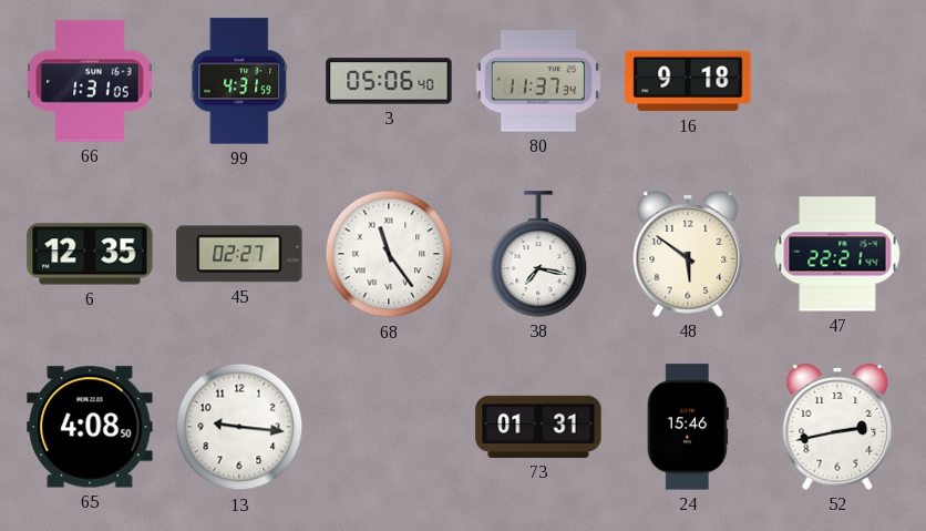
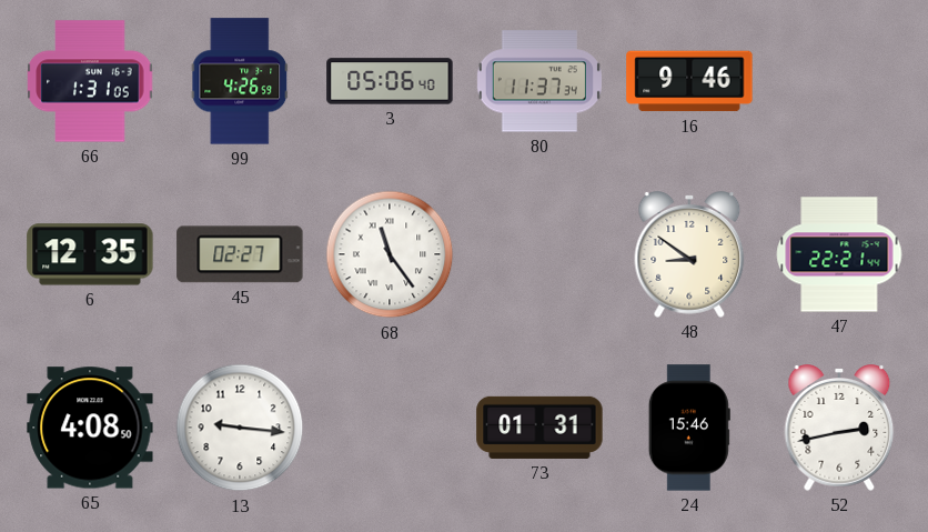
99: 4:31 -> 4:26 (240, 81)
16: 9:18 -> 9:46 (689, 81)
38: 7:17 -> none (538, 254)
48: 5:51 -> 8:51 (689, 255)
